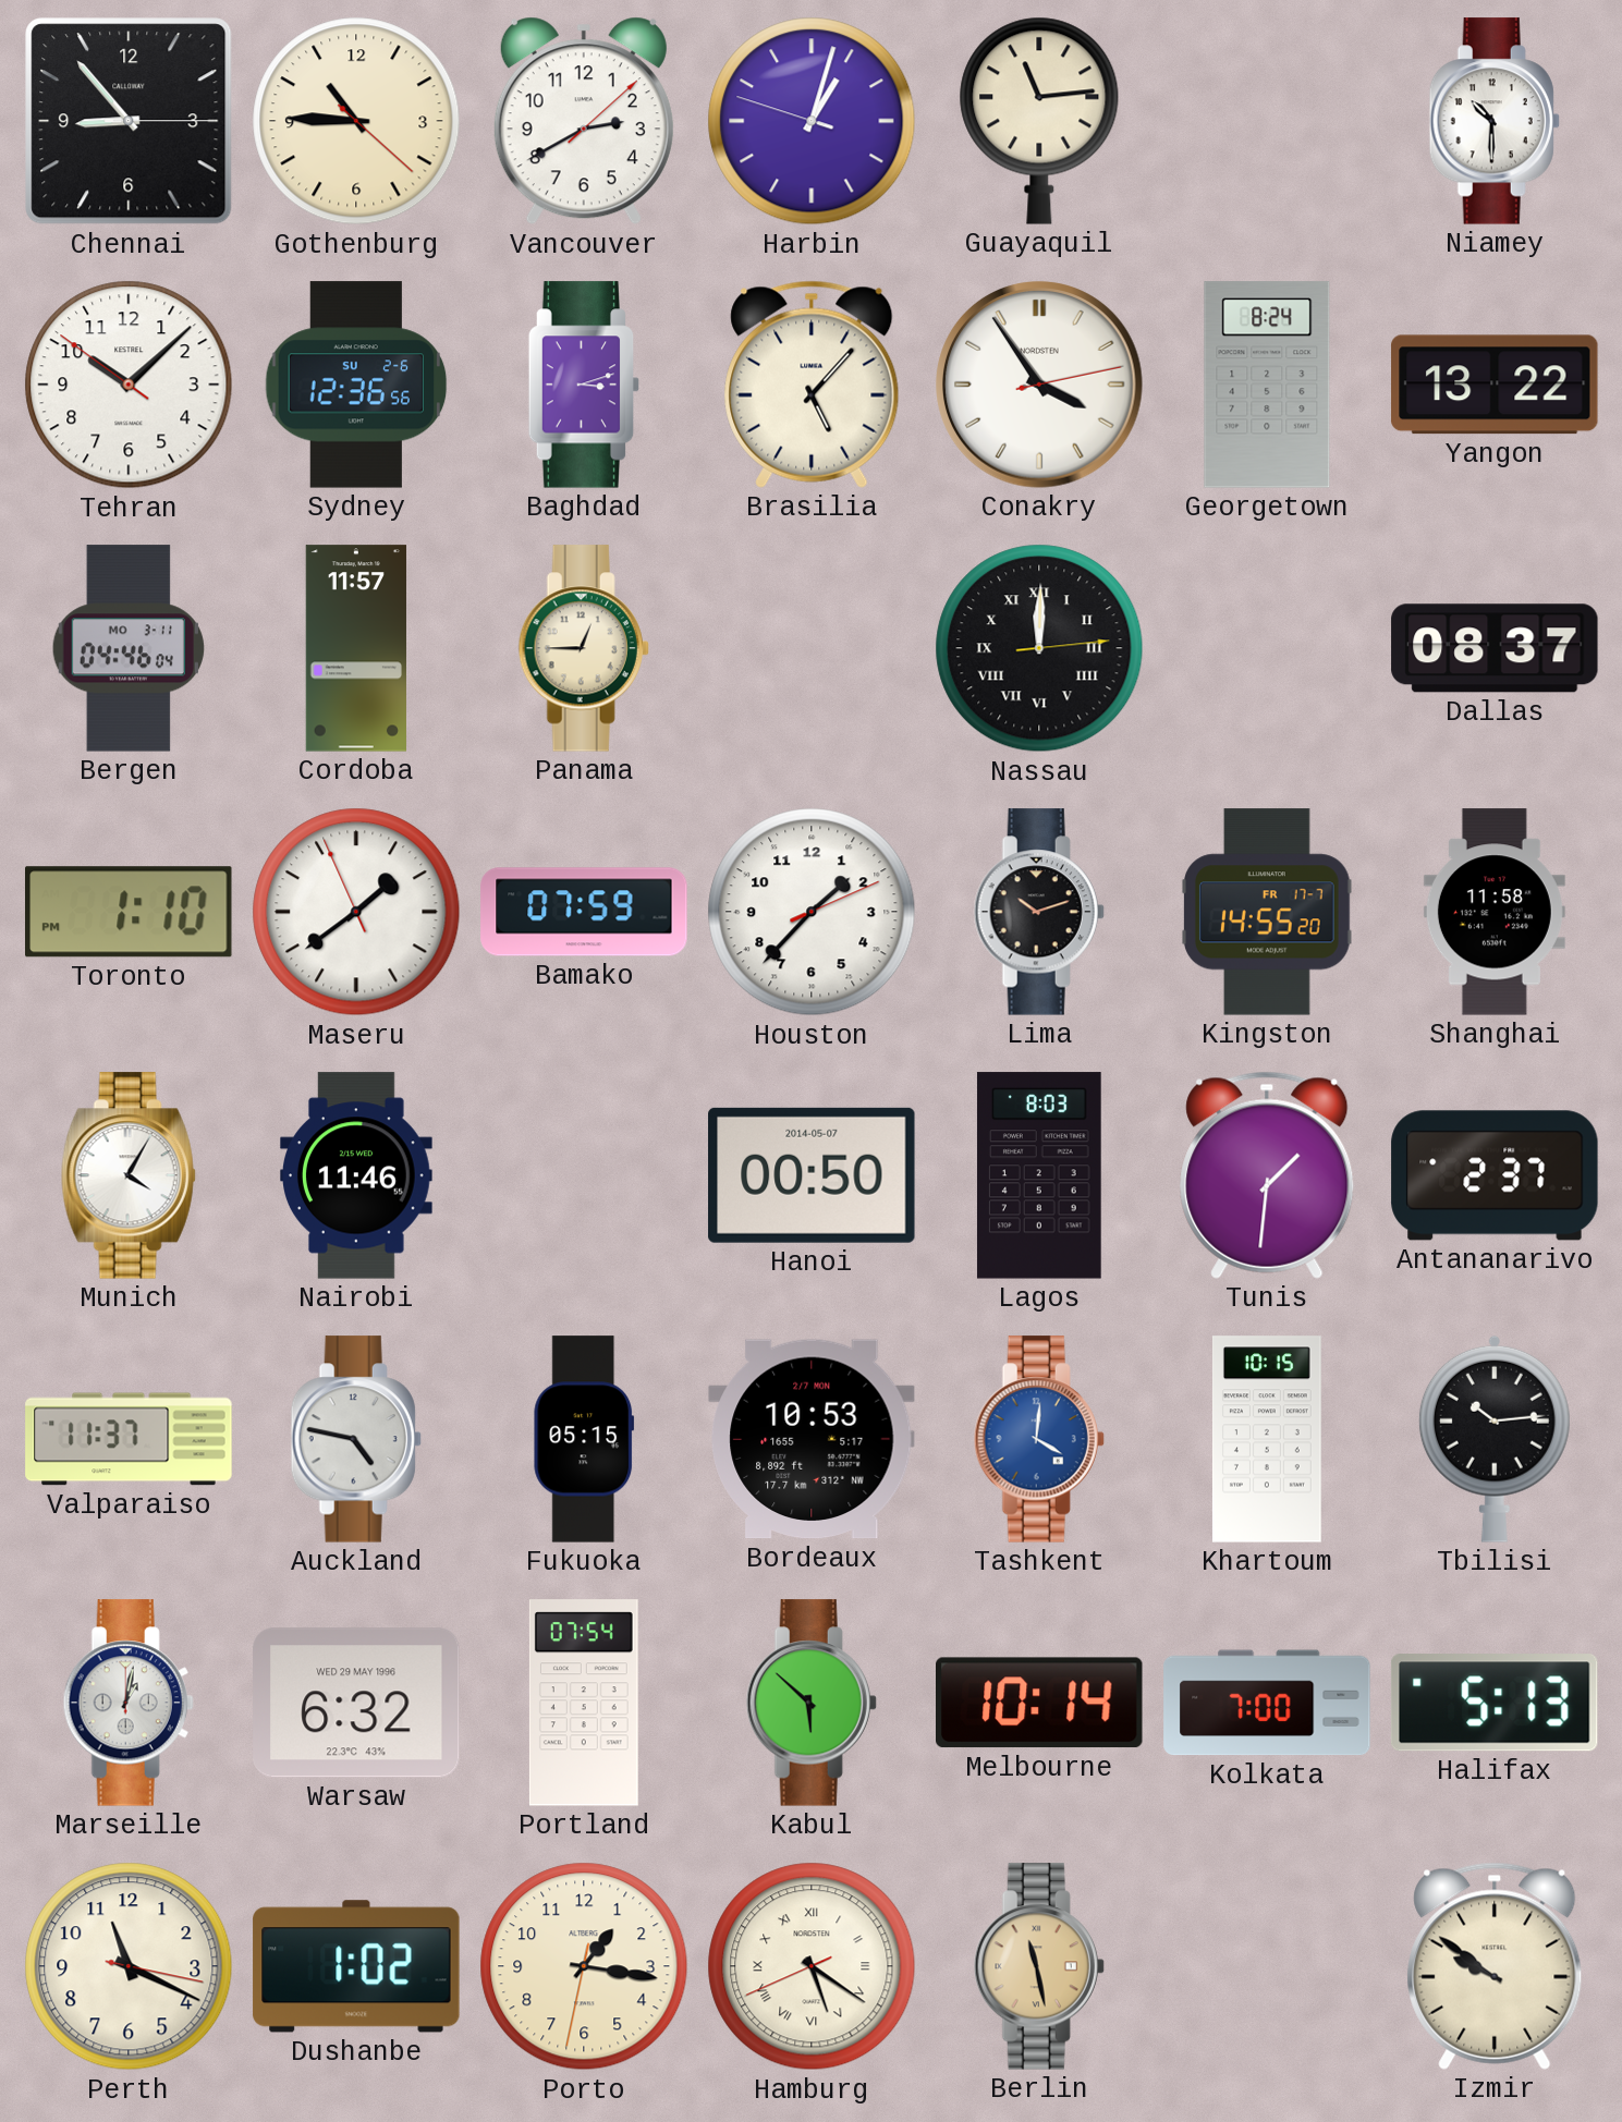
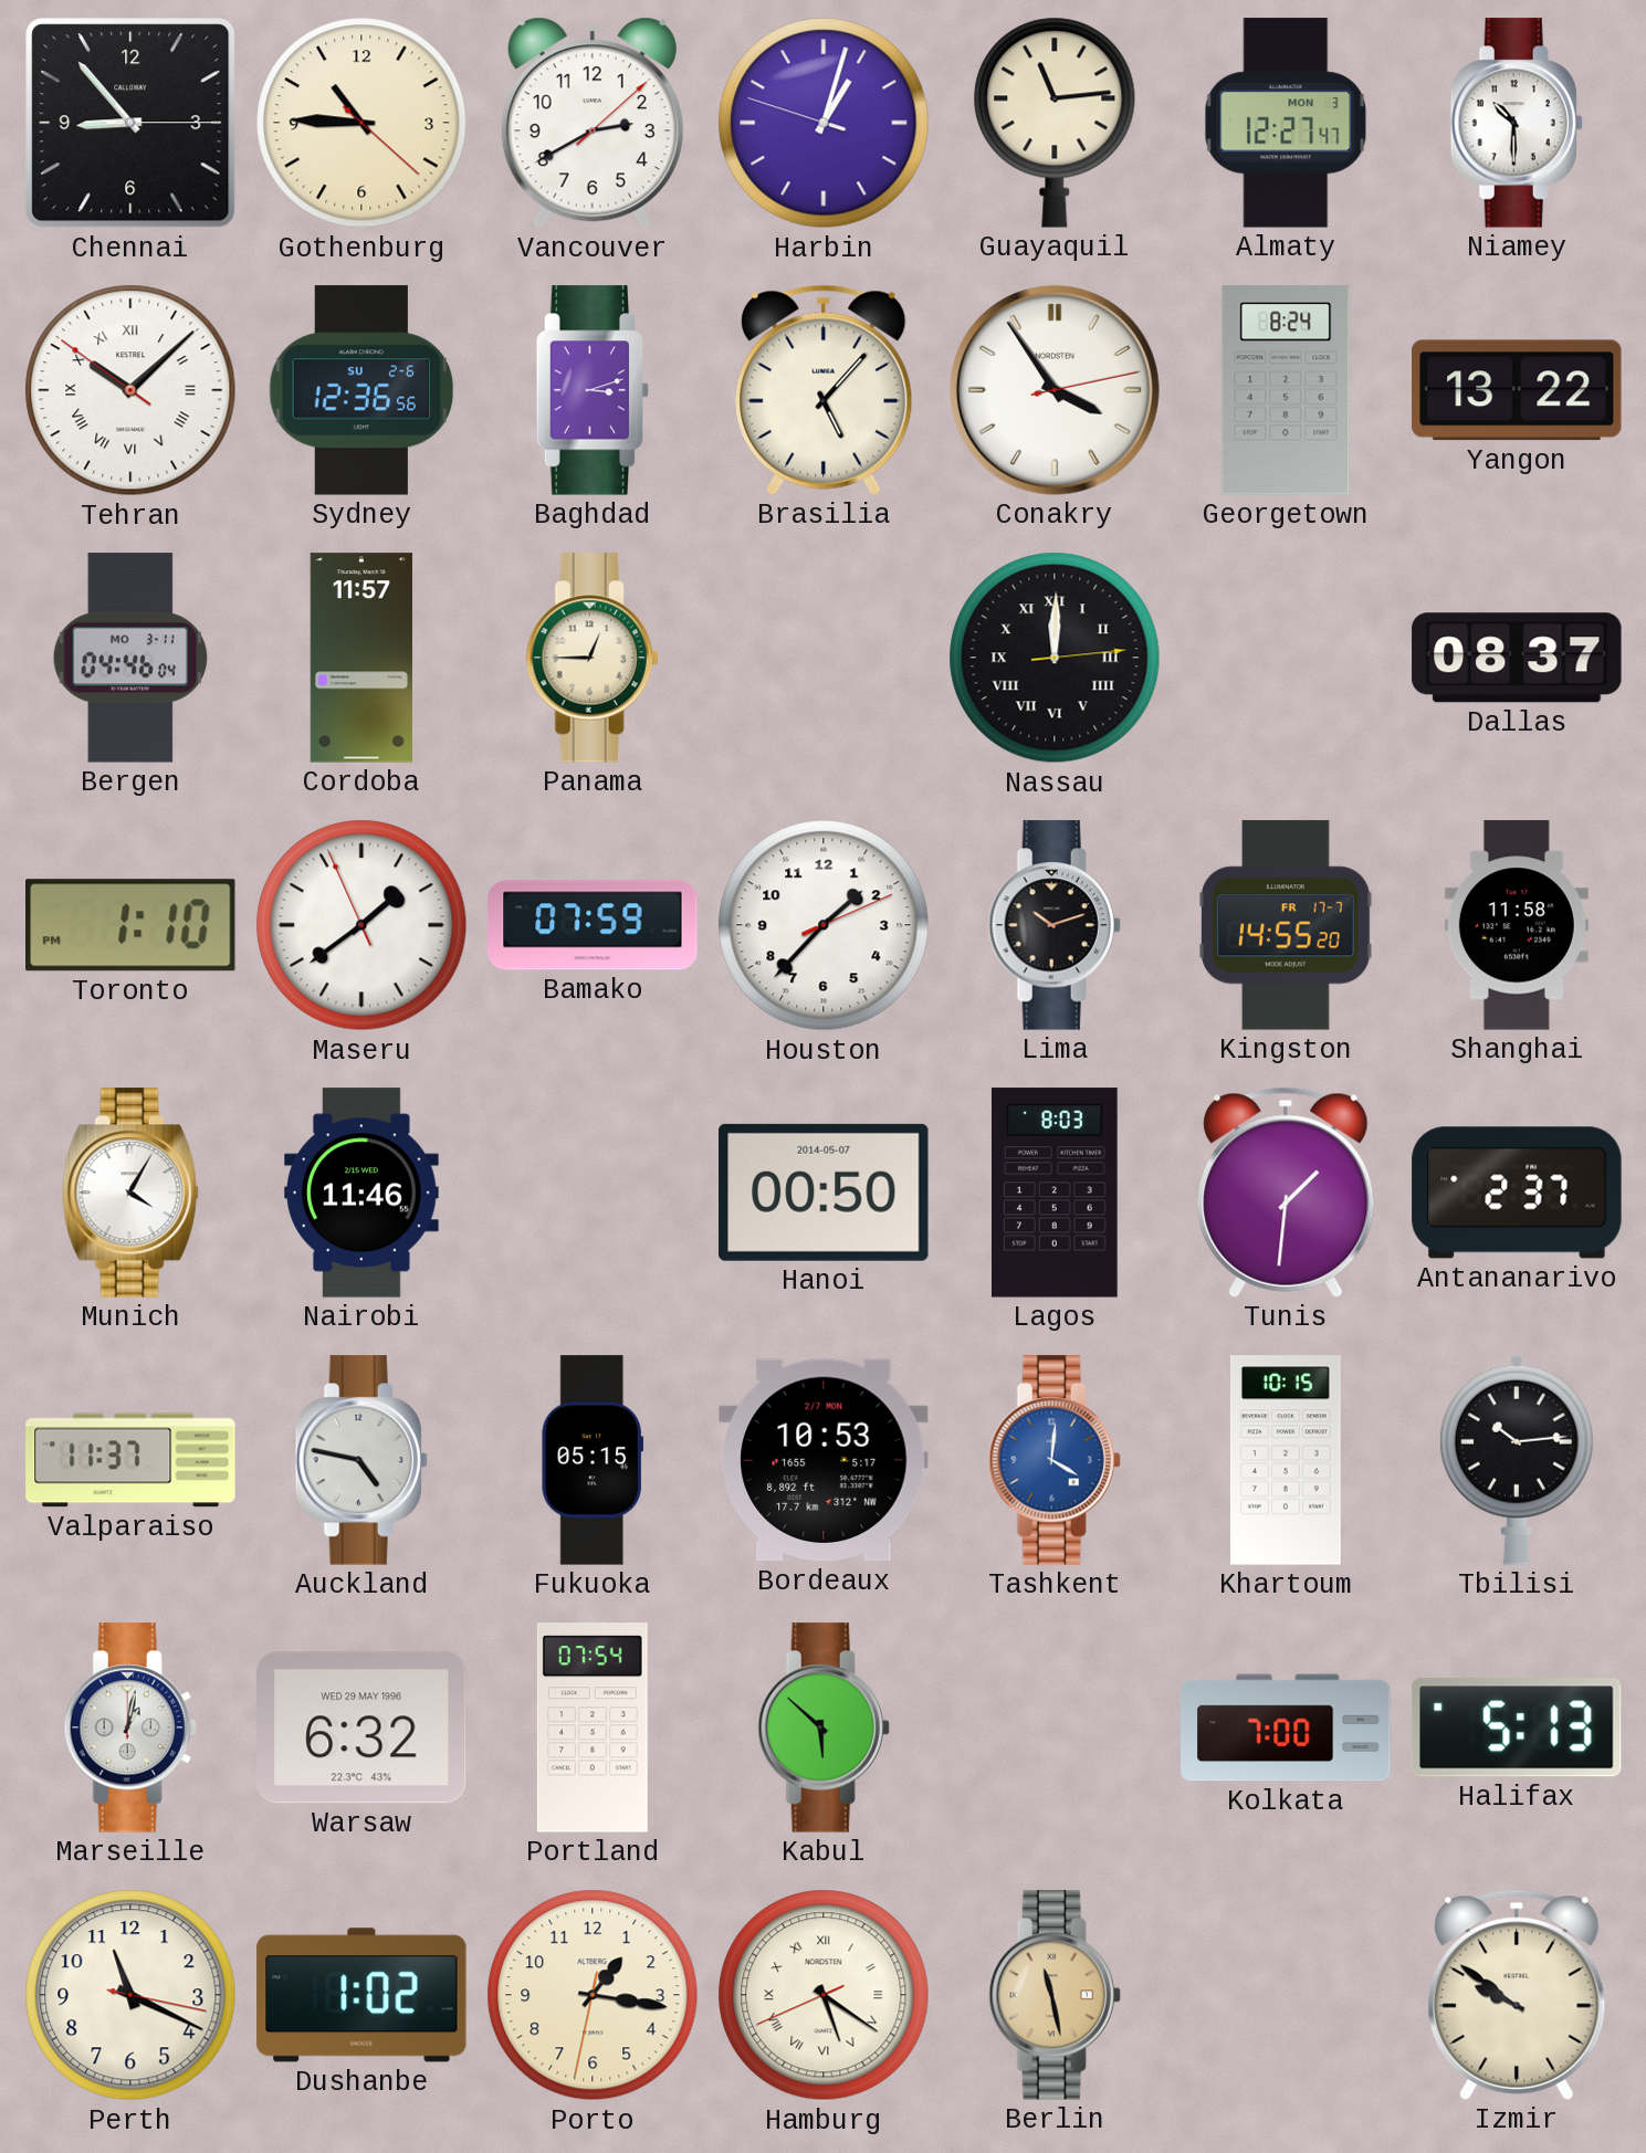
Almaty: none -> 12:27 (1286, 123)
Tehran numerals: Arabic -> Roman (130, 390)
Melbourne: 10:14 -> none (1040, 1703)
